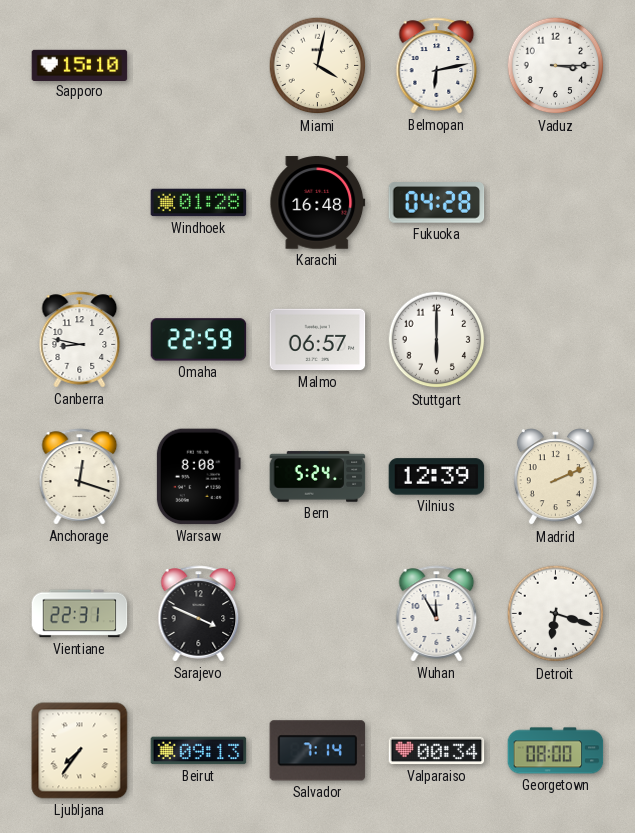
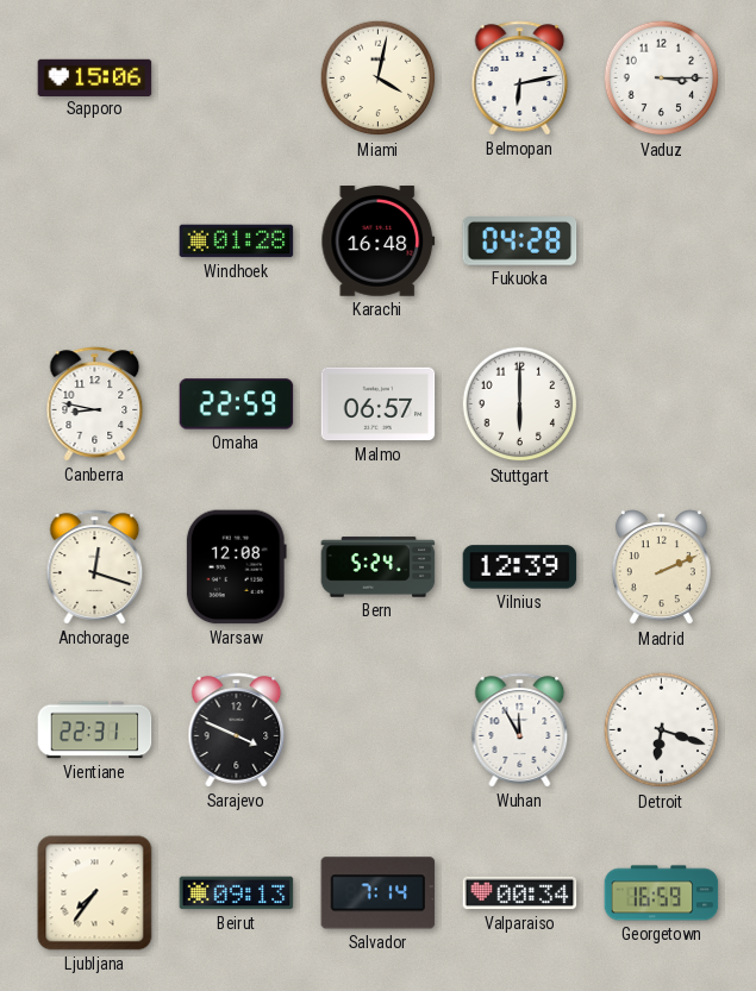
Sapporo: 15:10 -> 15:06 (95, 77)
Warsaw: 8:08 -> 12:08 (236, 567)
Georgetown: 08:00 -> 16:59 (662, 893)
